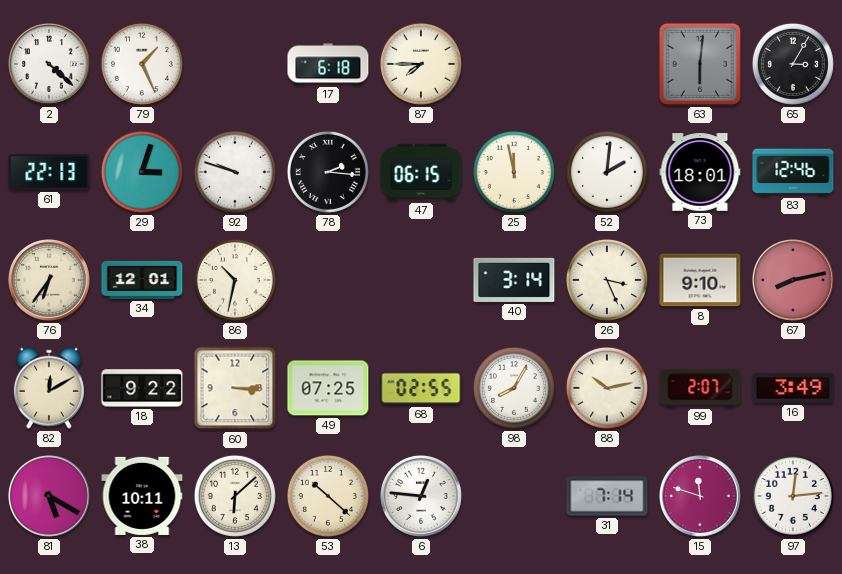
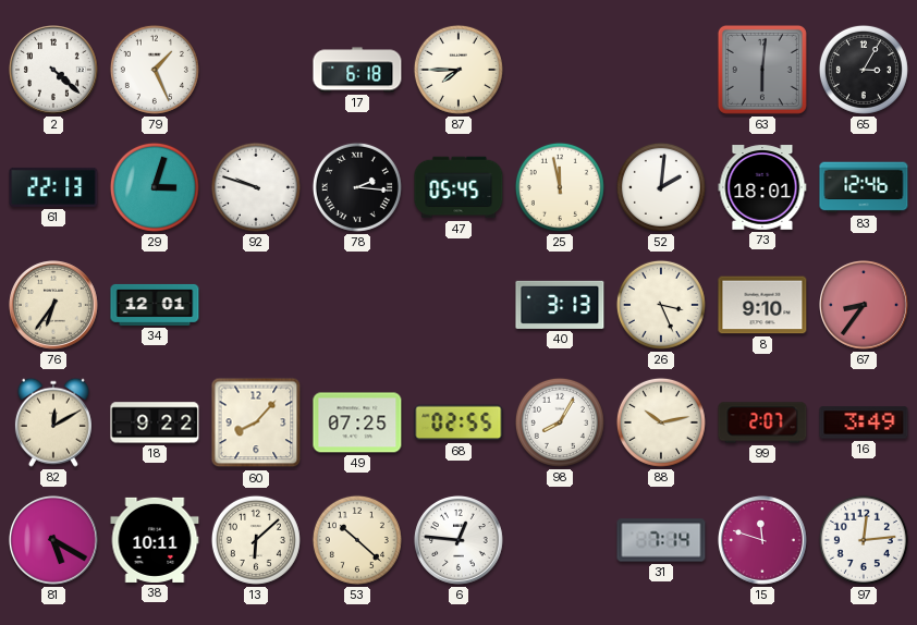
47: 06:15 -> 05:45 (458, 187)
86: 10:32 -> none (235, 280)
40: 3:14 -> 3:13 (560, 305)
67: 8:13 -> 8:36 (865, 306)
60: 3:15 -> 8:07 (256, 422)
